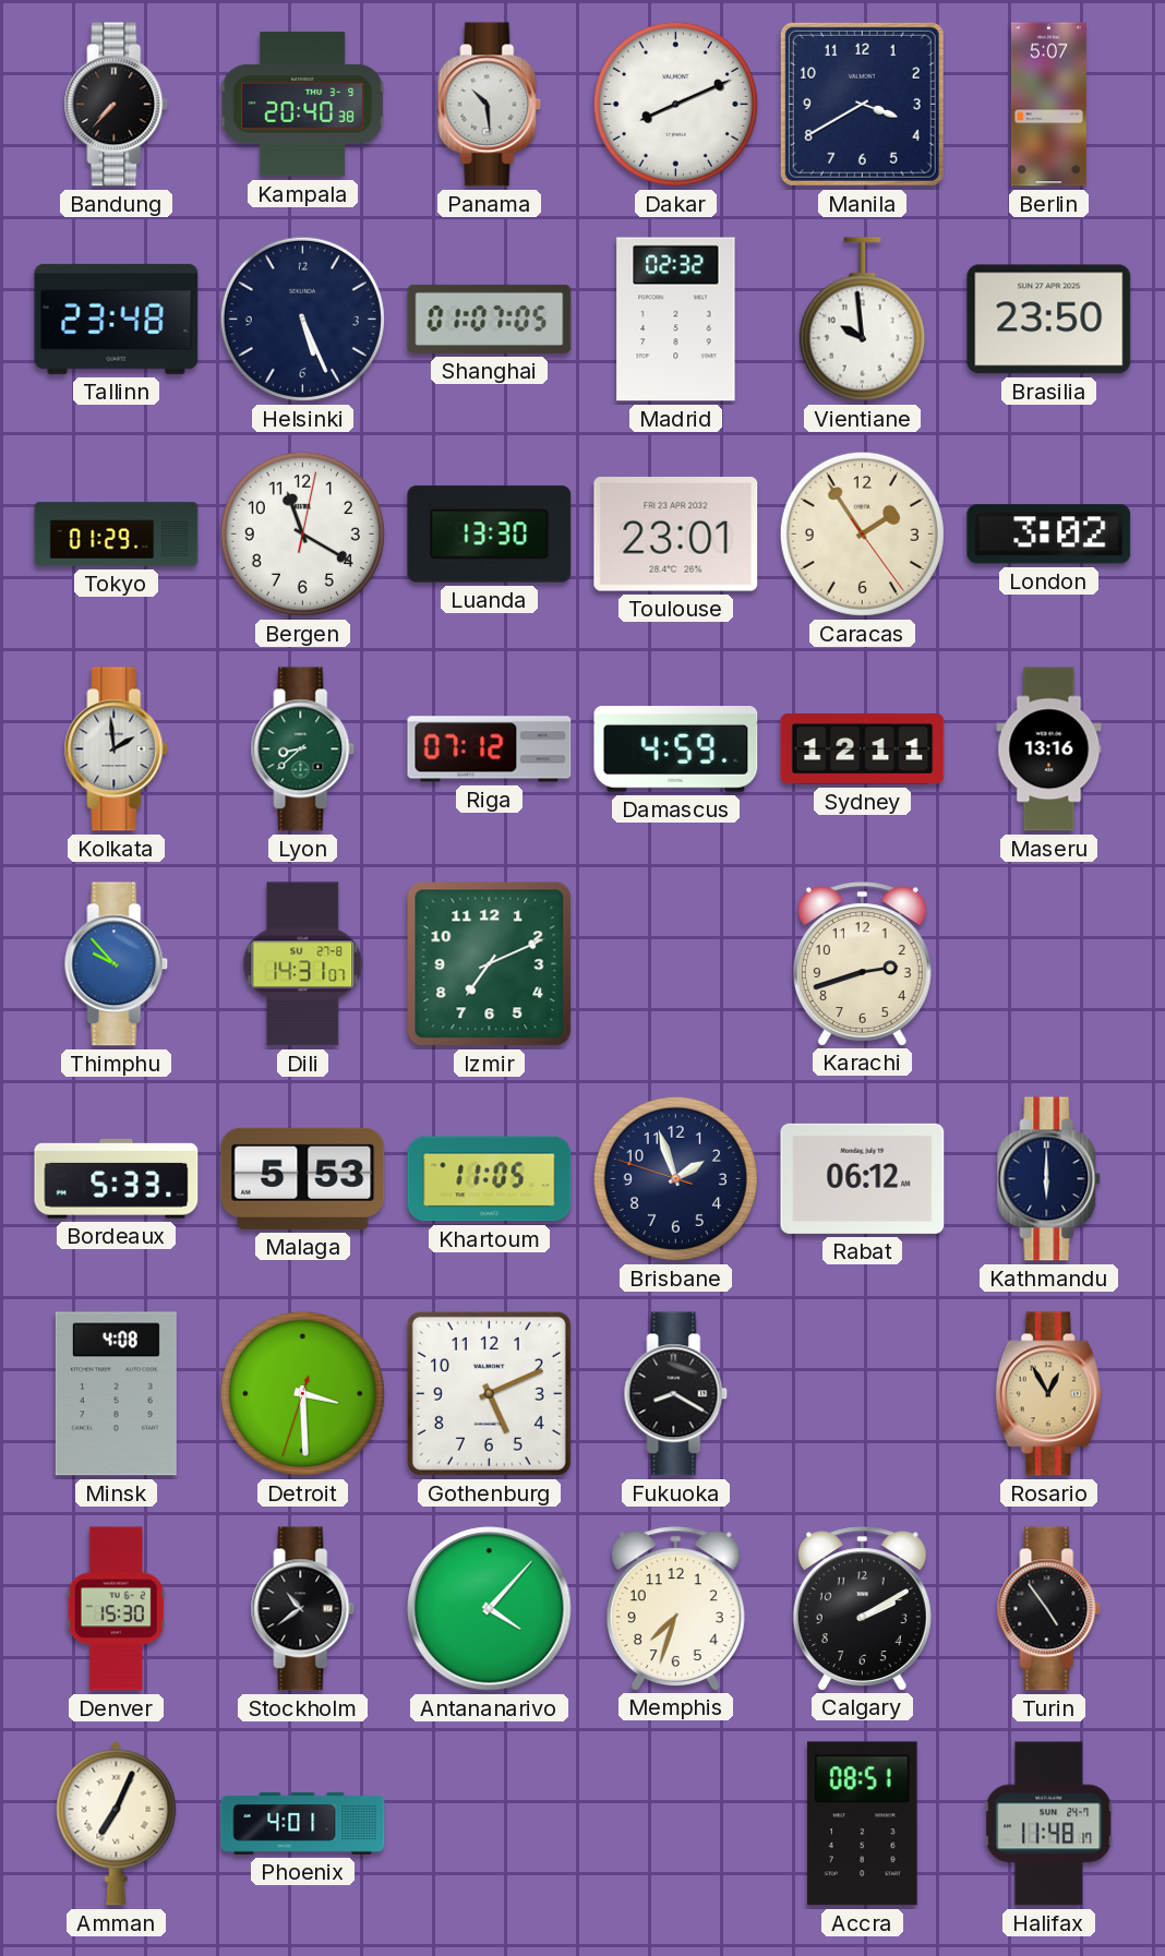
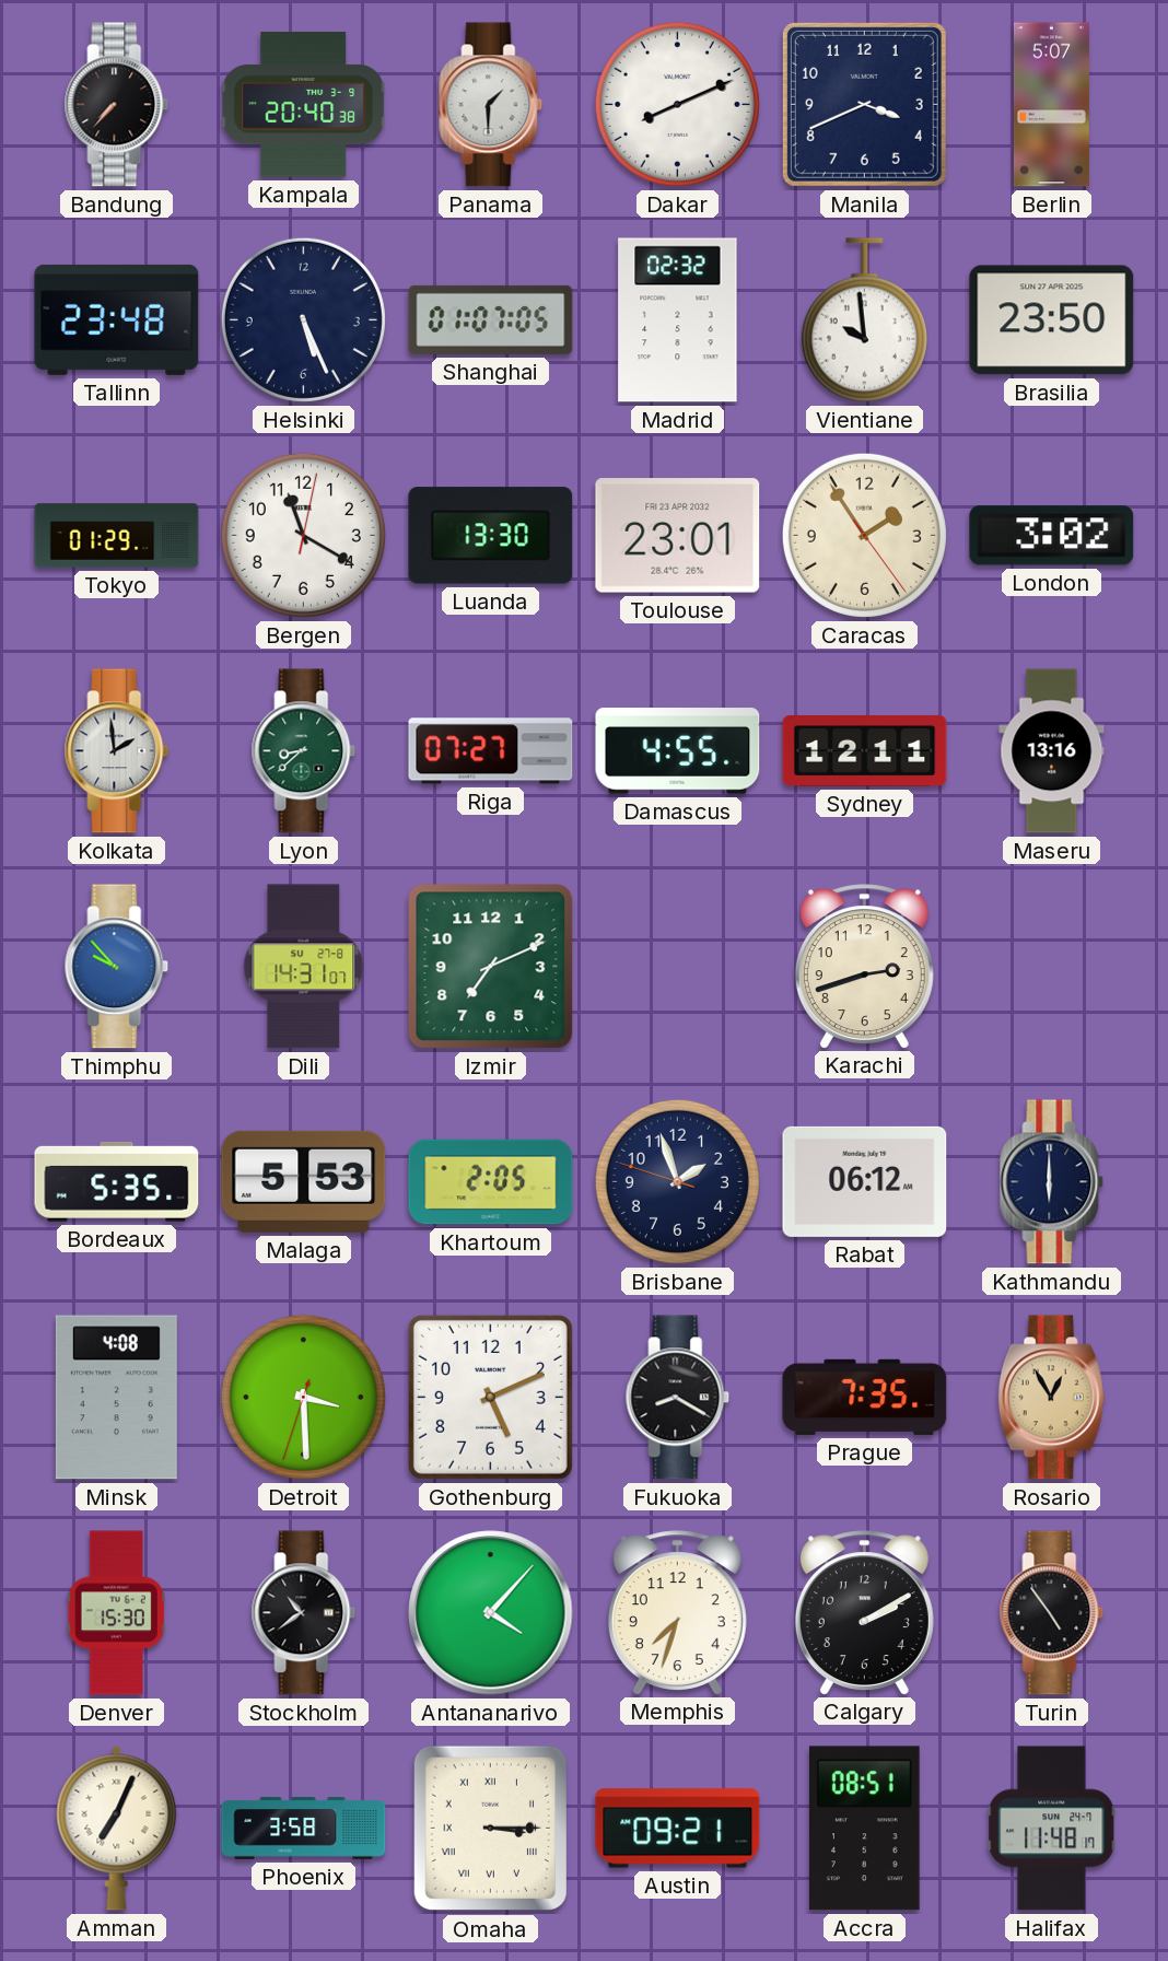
Panama: 10:29 -> 1:30 (491, 105)
Manila: 3:40 -> 3:41 (864, 104)
Riga: 07:12 -> 07:27 (491, 751)
Damascus: 4:59 -> 4:55 (678, 751)
Bordeaux: 5:33 -> 5:35 (117, 1181)
Khartoum: 11:05 -> 2:05 (491, 1182)
Prague: none -> 7:35 (865, 1397)
Phoenix: 4:01 -> 3:58 (304, 1829)
Omaha: none -> 3:15 (490, 1829)
Austin: none -> 09:21 (678, 1829)
